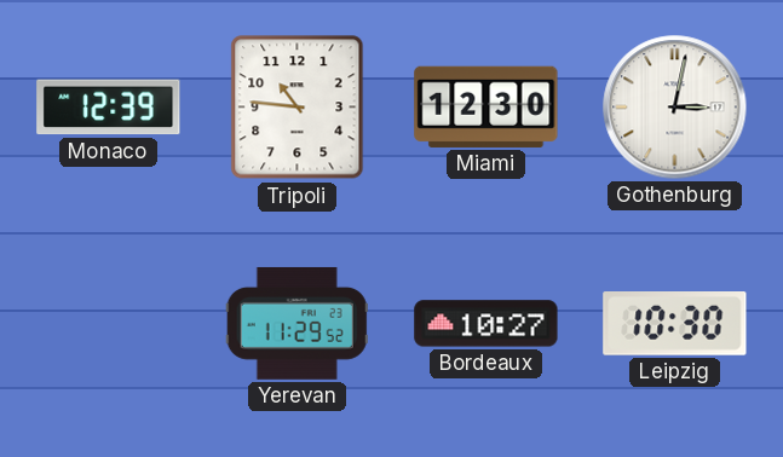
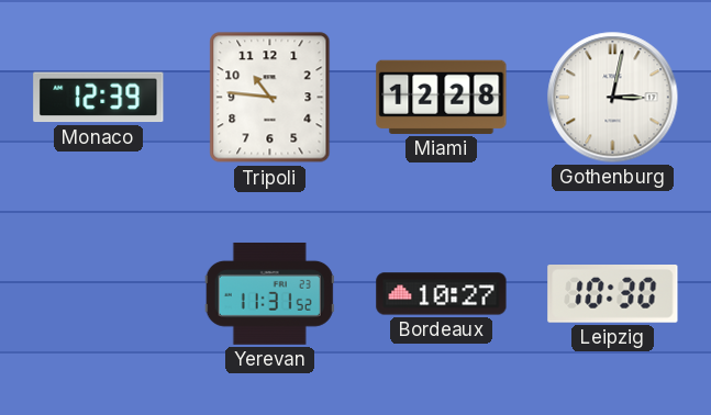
Miami: 12:30 -> 12:28 (442, 97)
Yerevan: 11:29 -> 11:31 (269, 293)
